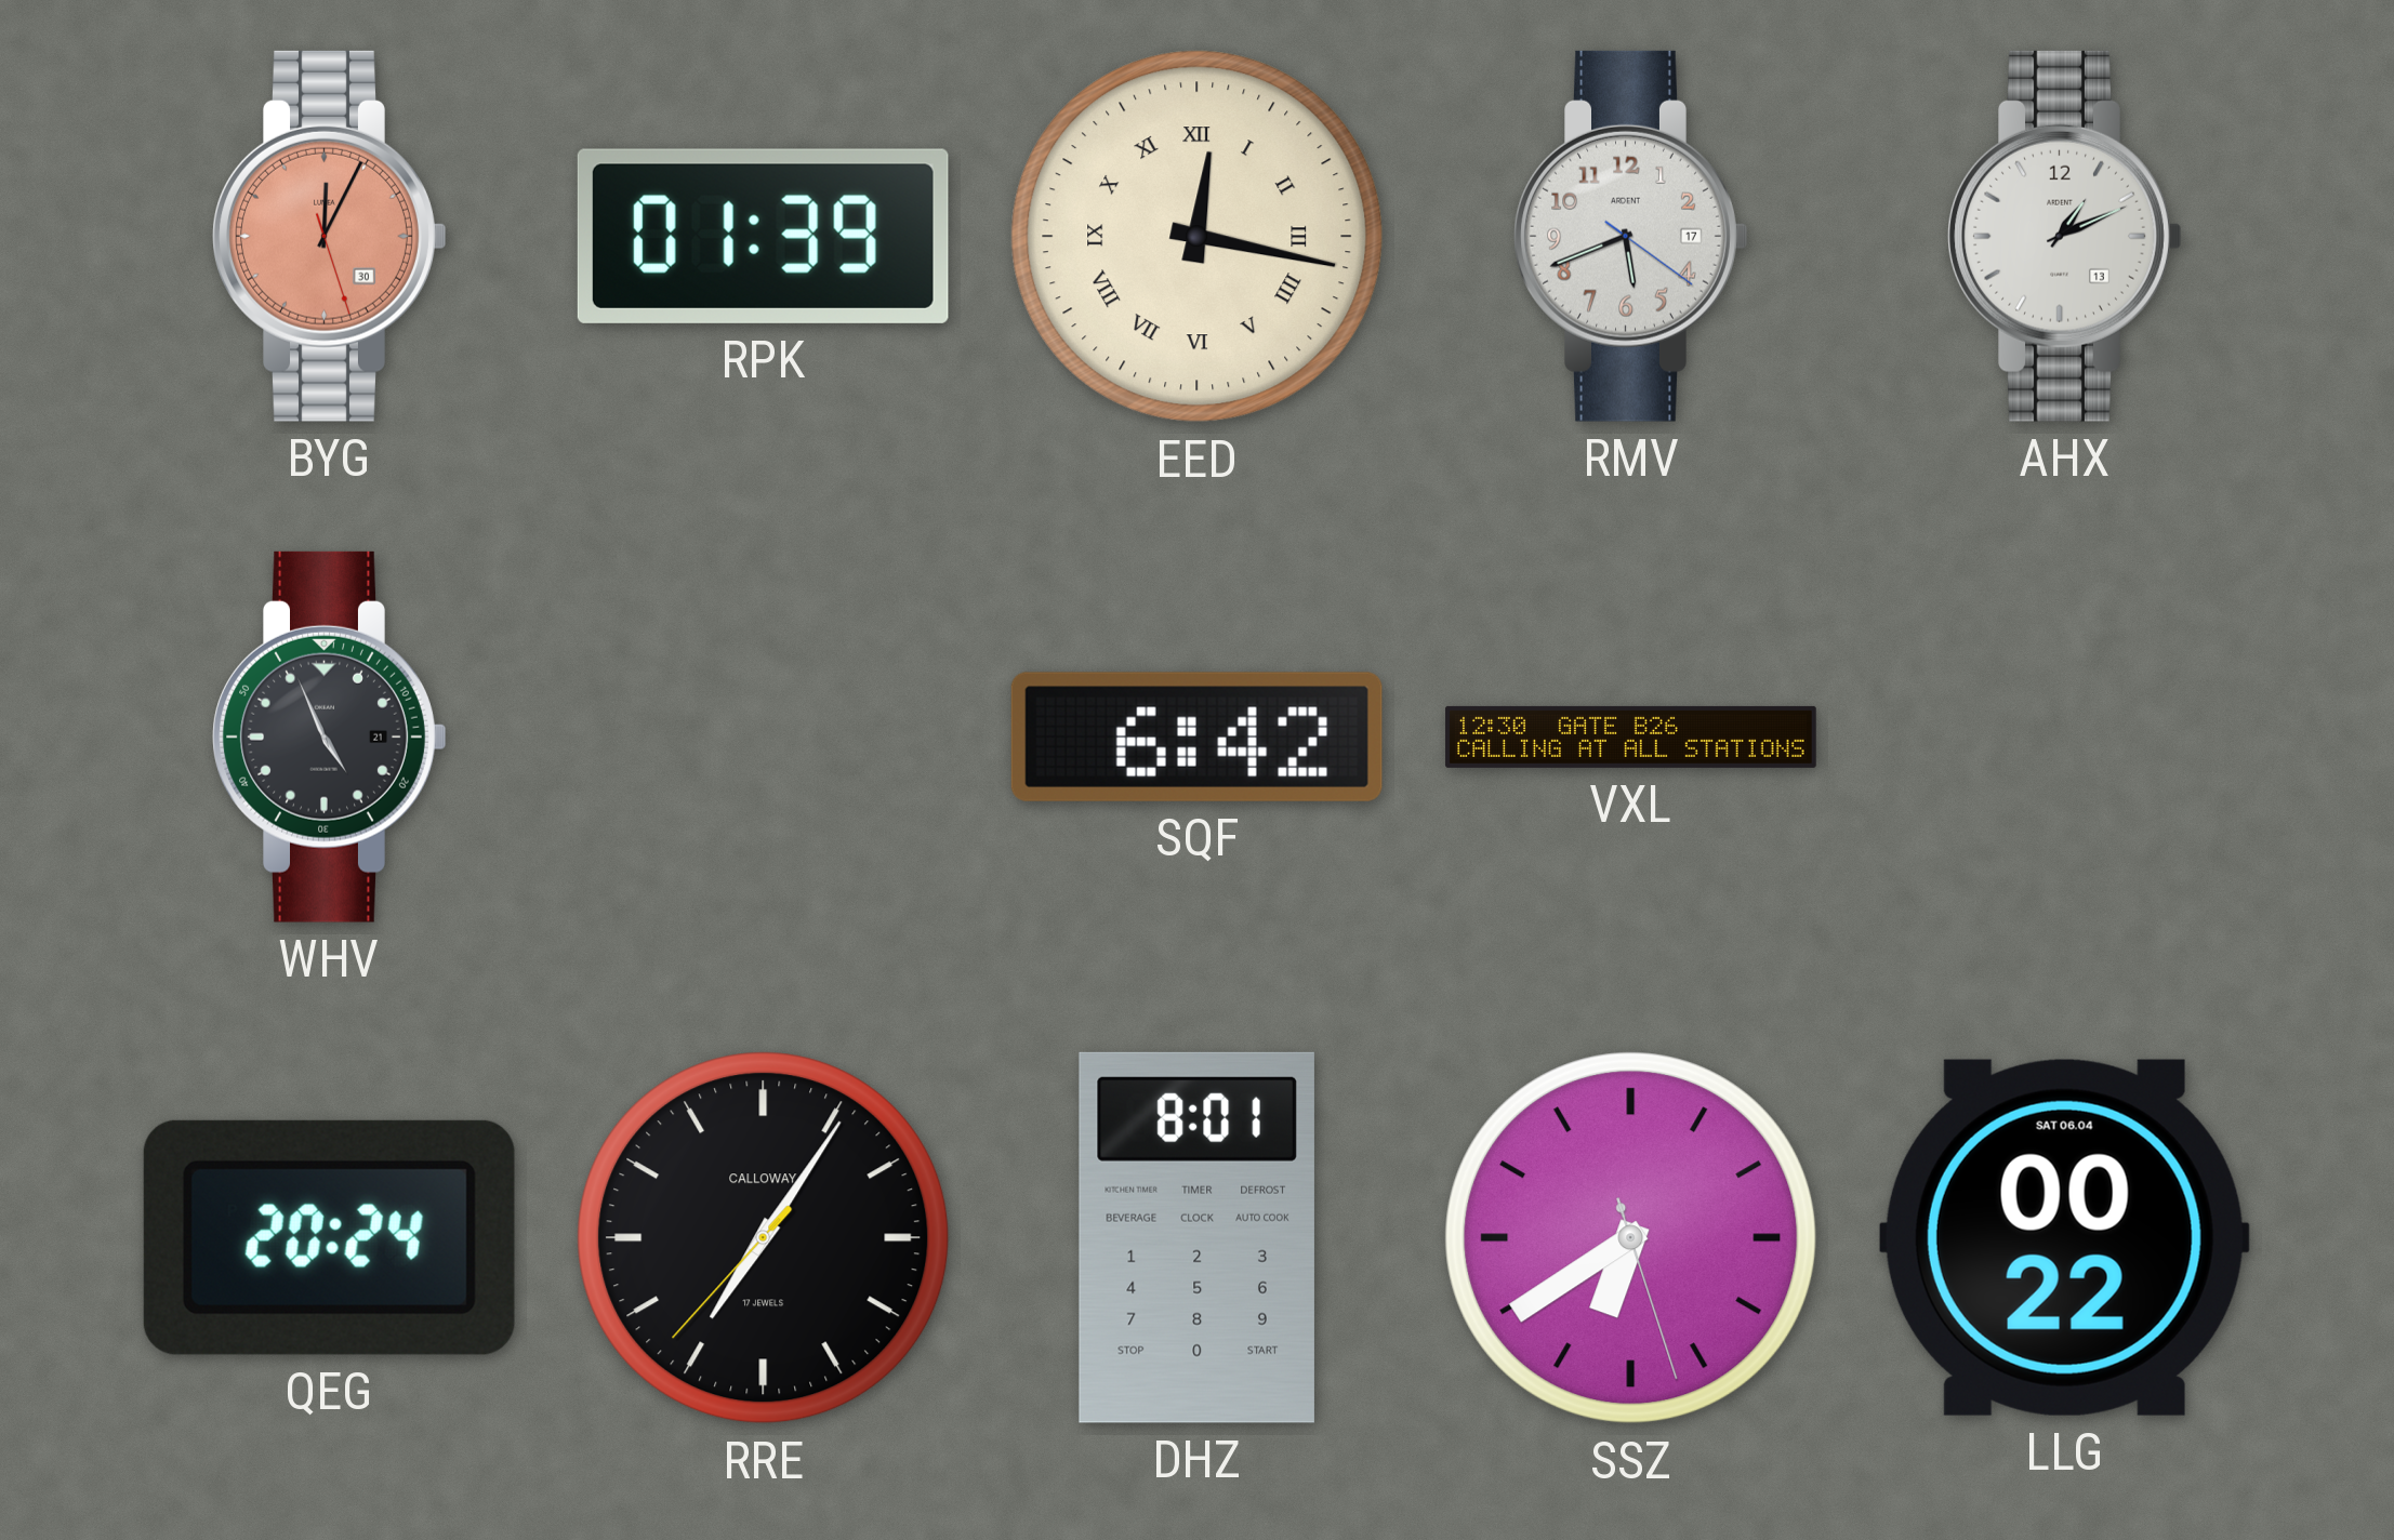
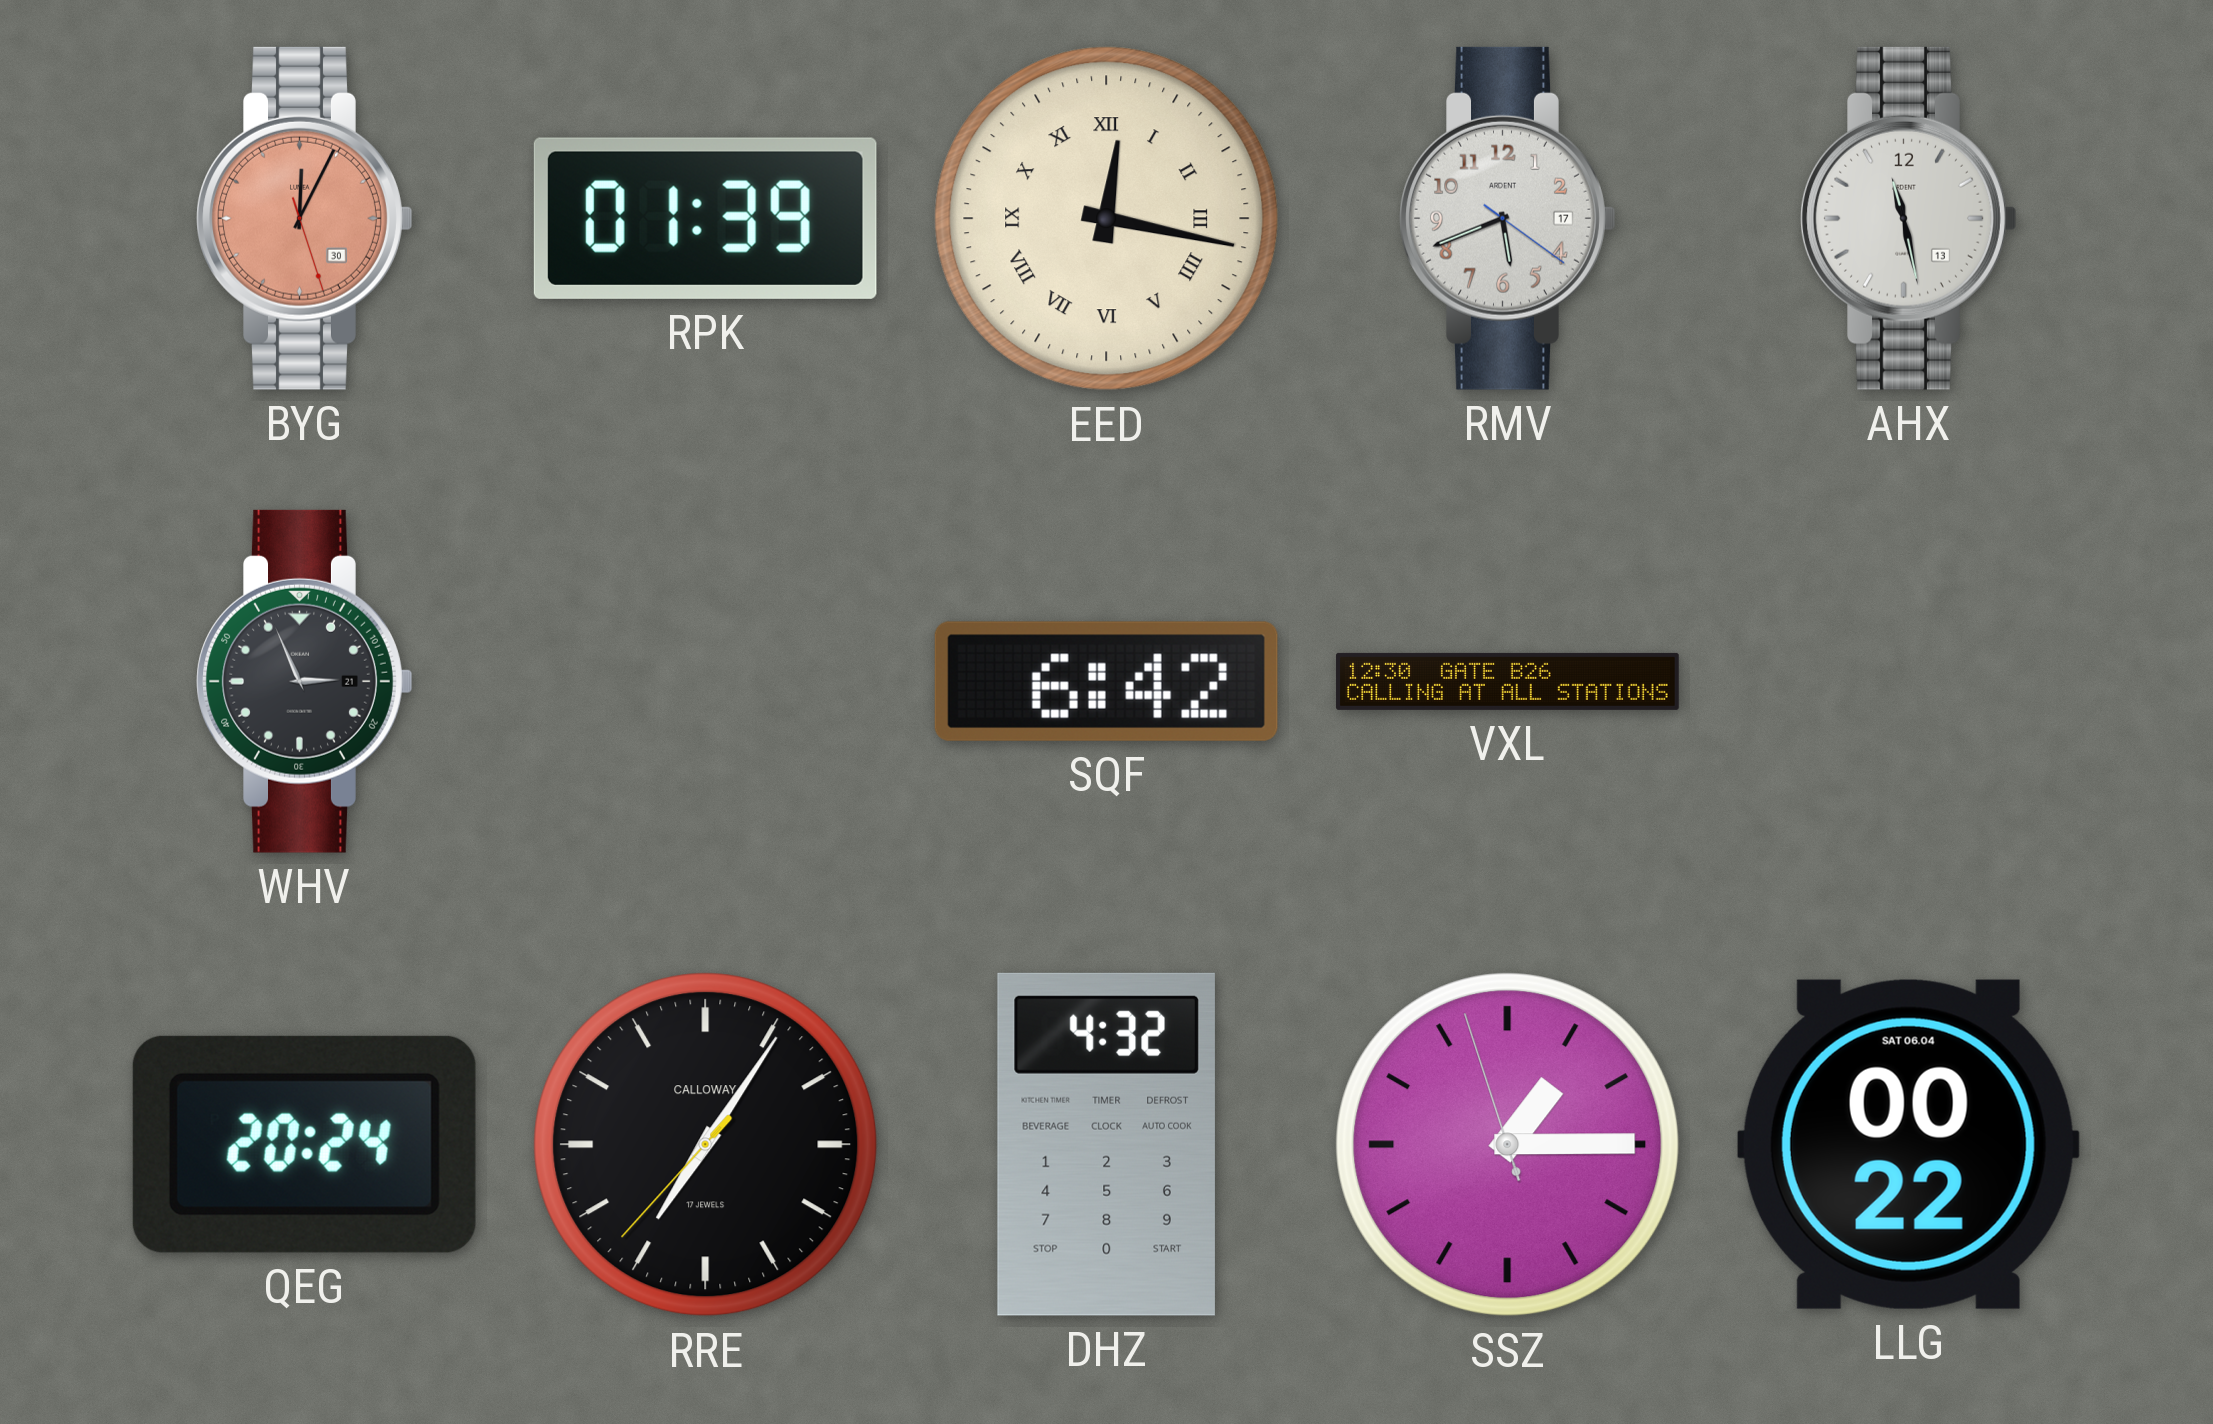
AHX: 1:11 -> 11:28 (1909, 218)
WHV: 4:56 -> 2:56 (305, 681)
DHZ: 8:01 -> 4:32 (1106, 1144)
SSZ: 6:39 -> 1:14 (1508, 1145)
